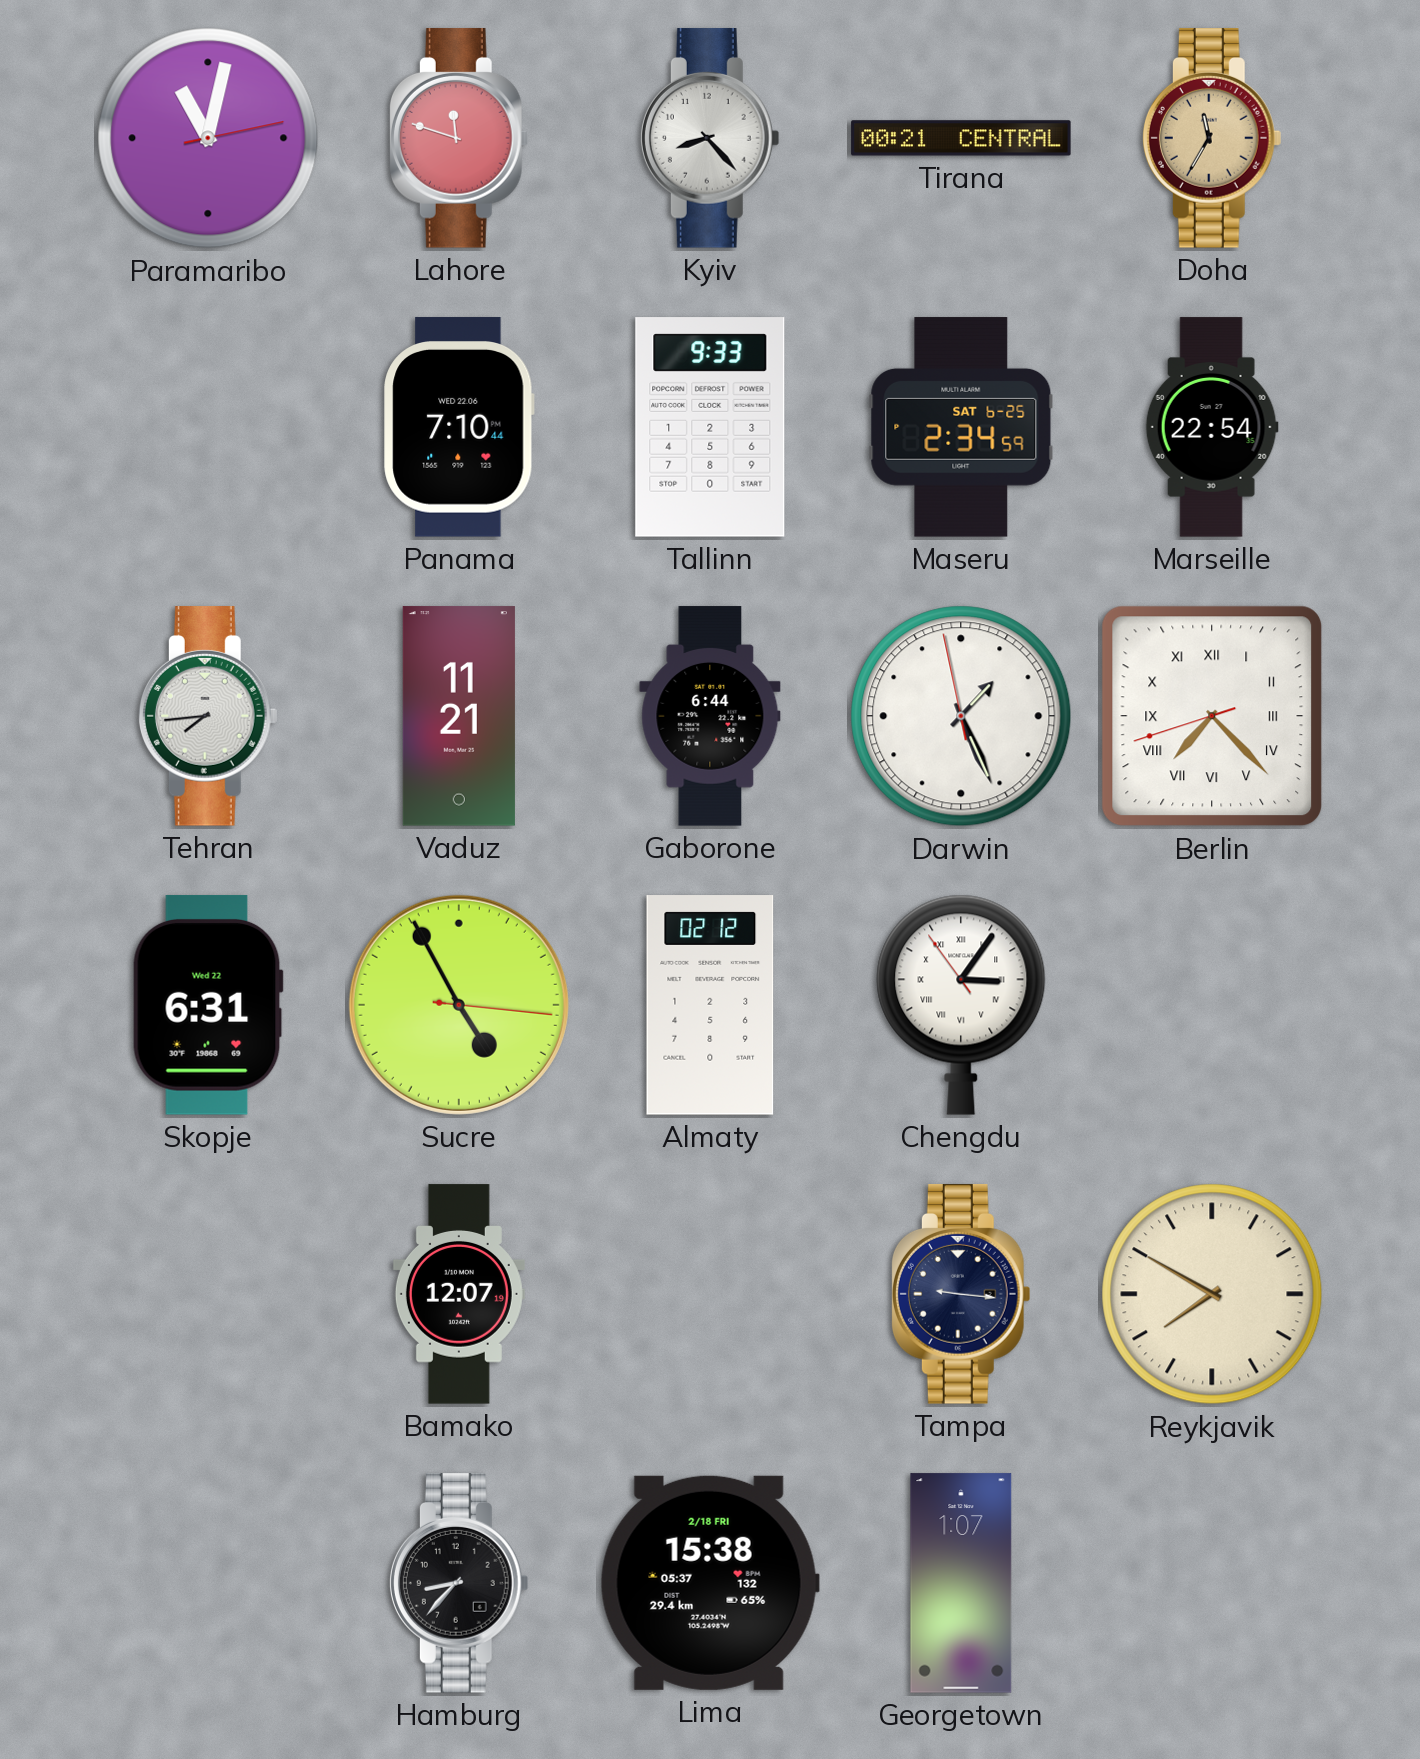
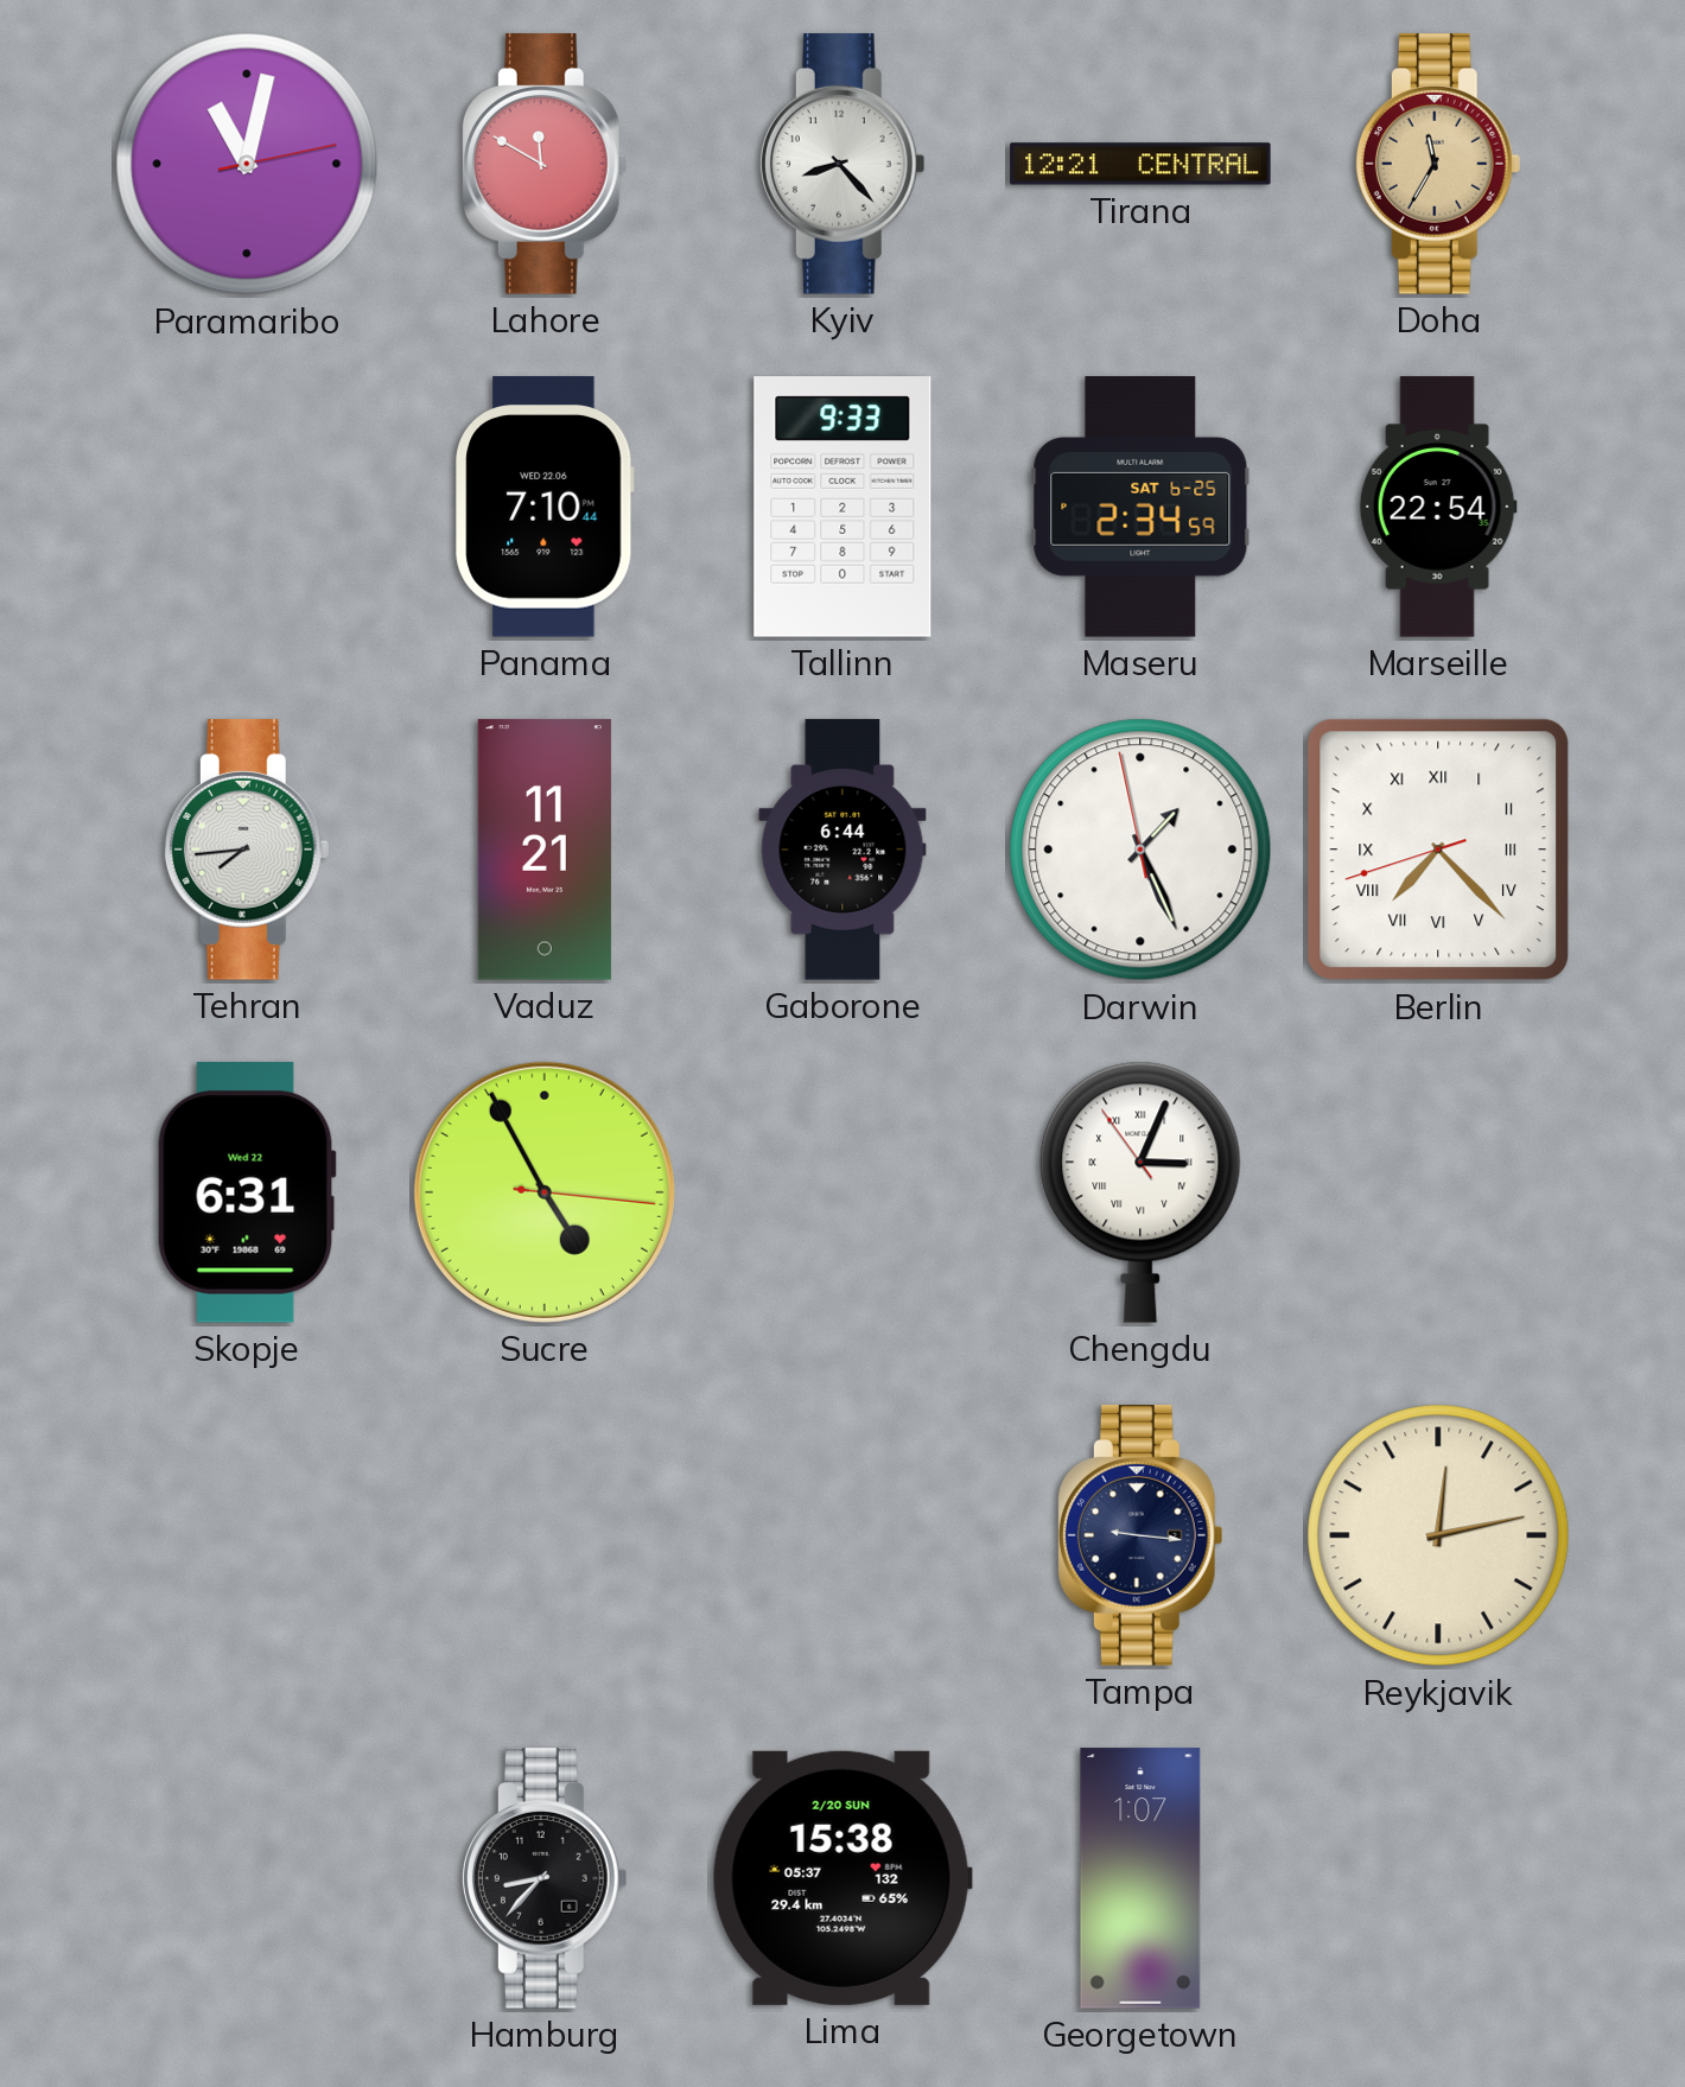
Lahore: 11:48 -> 11:50 (545, 164)
Tirana: 00:21 -> 12:21 (1140, 164)
Almaty: 02:12 -> none (710, 1005)
Chengdu: 3:05 -> 3:03 (1140, 1192)
Bamako: 12:07 -> none (459, 1294)
Reykjavik: 7:50 -> 12:13 (1438, 1535)
Lima date: 2/18 FRI -> 2/20 SUN (843, 1878)
